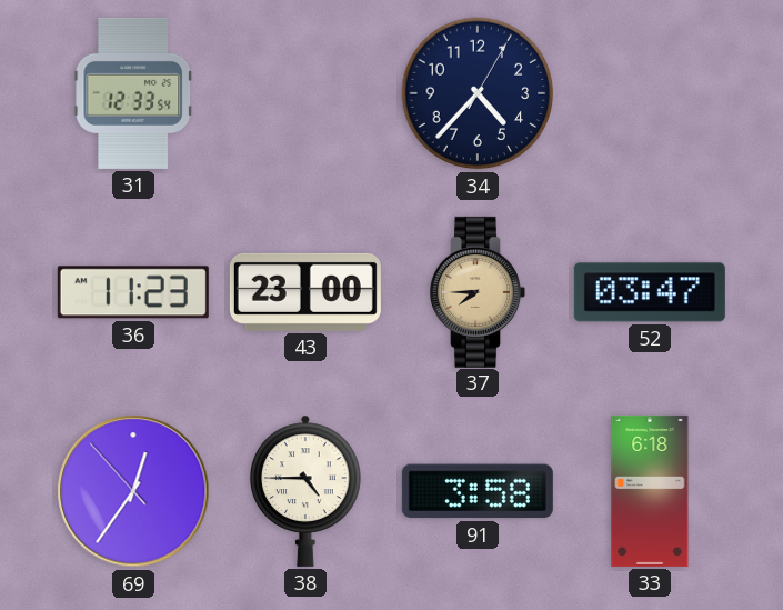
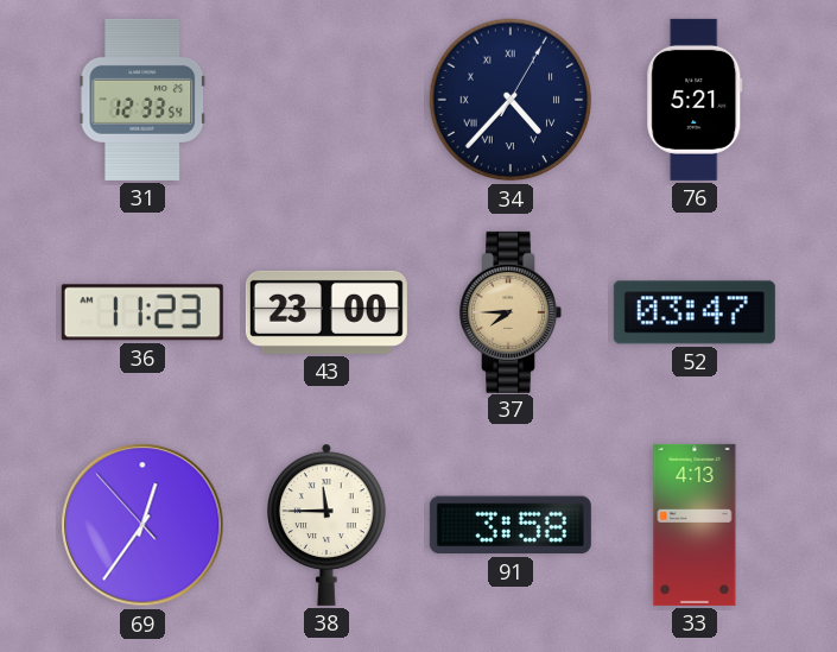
34 numerals: Arabic -> Roman (511, 100)
76: none -> 5:21 (695, 100)
38: 4:45 -> 11:45 (326, 525)
33: 6:18 -> 4:13 (695, 525)
